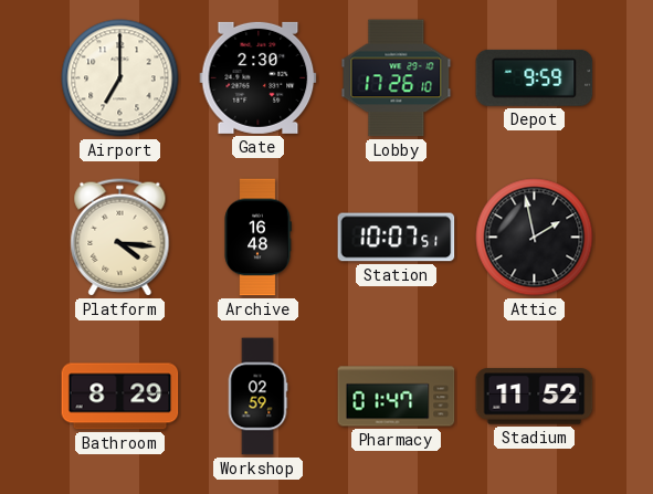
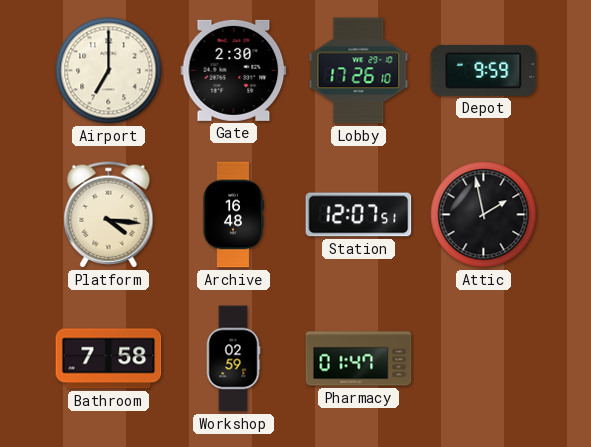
Station: 10:07 -> 12:07 (359, 215)
Bathroom: 8:29 -> 7:58 (109, 359)
Stadium: 11:52 -> none (535, 397)
